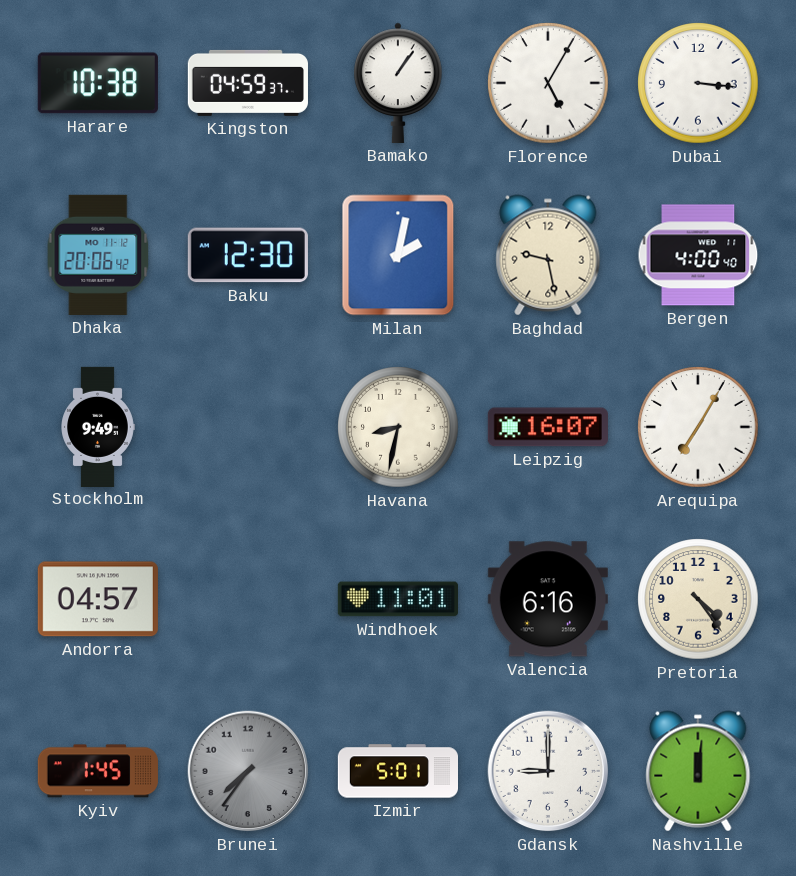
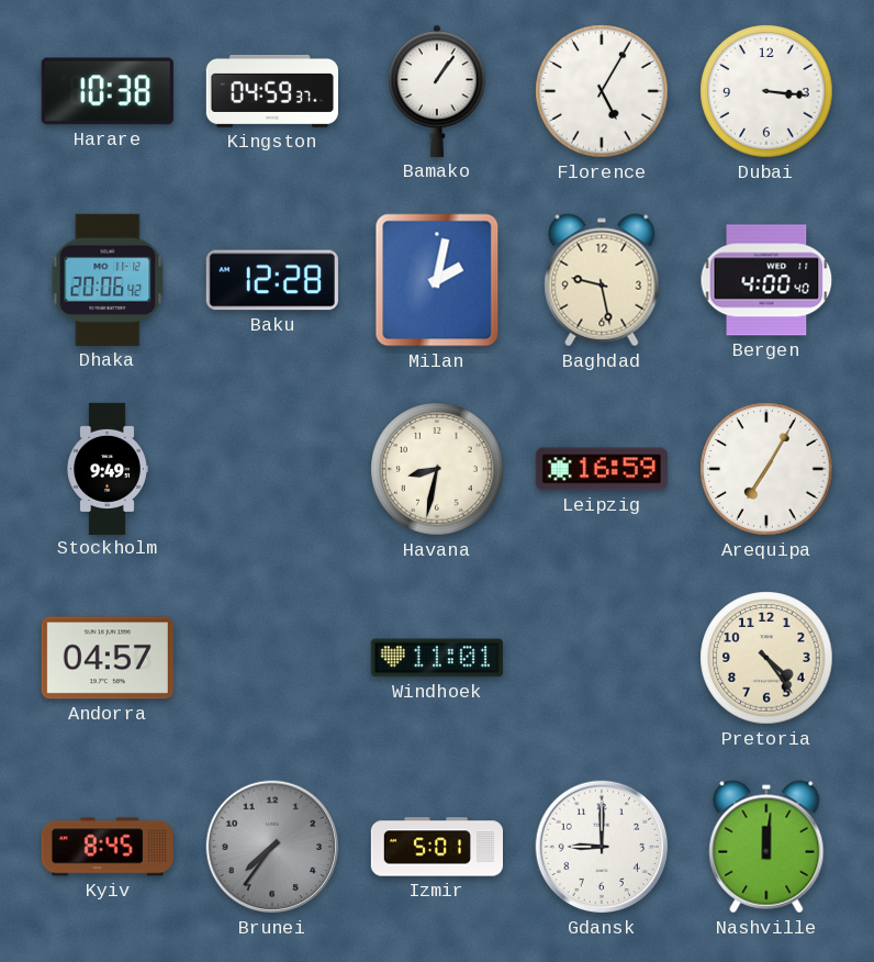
Baku: 12:30 -> 12:28 (272, 280)
Leipzig: 16:07 -> 16:59 (602, 469)
Valencia: 6:16 -> none (548, 599)
Kyiv: 1:45 -> 8:45 (108, 847)
